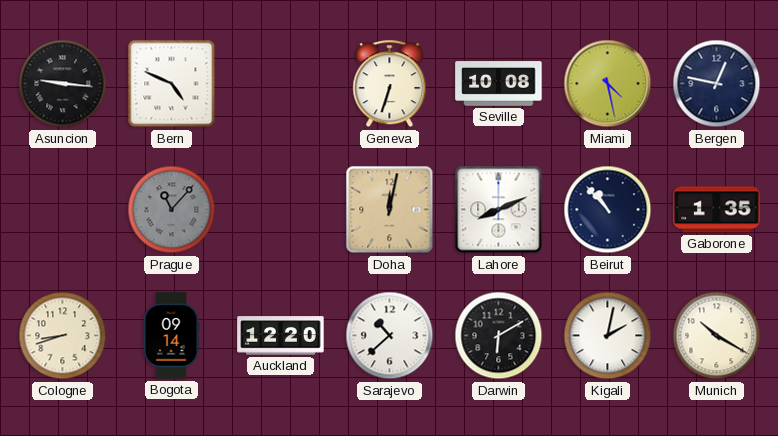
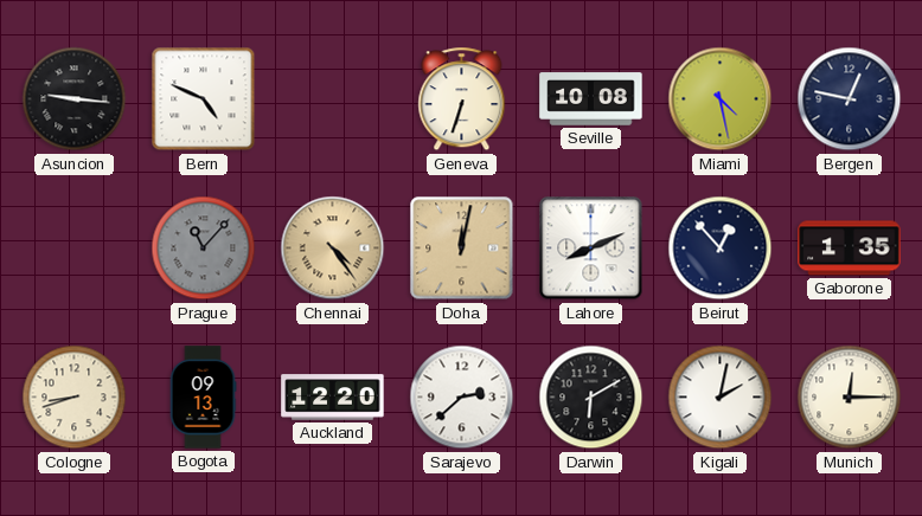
Chennai: none -> 4:24 (333, 249)
Beirut: 10:53 -> 12:53 (721, 249)
Bogota: 09:14 -> 09:13 (203, 398)
Sarajevo: 10:38 -> 2:38 (462, 398)
Munich: 10:20 -> 12:15 (850, 398)
